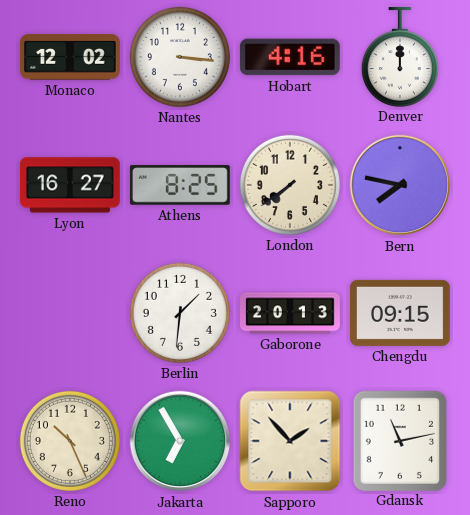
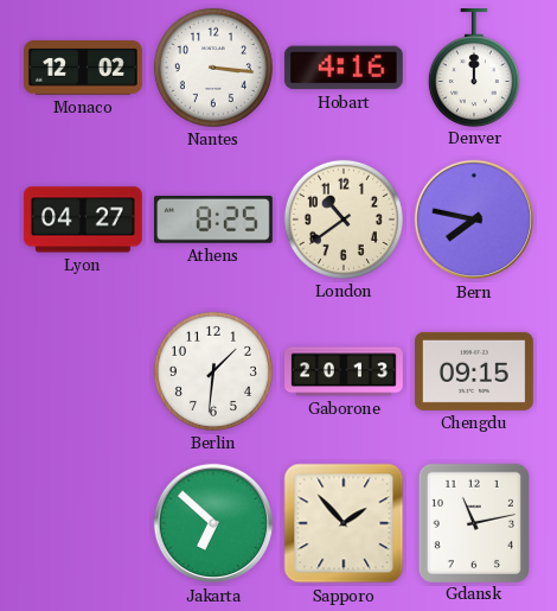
Lyon: 16:27 -> 04:27 (83, 219)
London: 7:39 -> 10:39 (344, 219)
Reno: 10:26 -> none (70, 441)
Jakarta: 6:55 -> 6:52 (213, 523)
